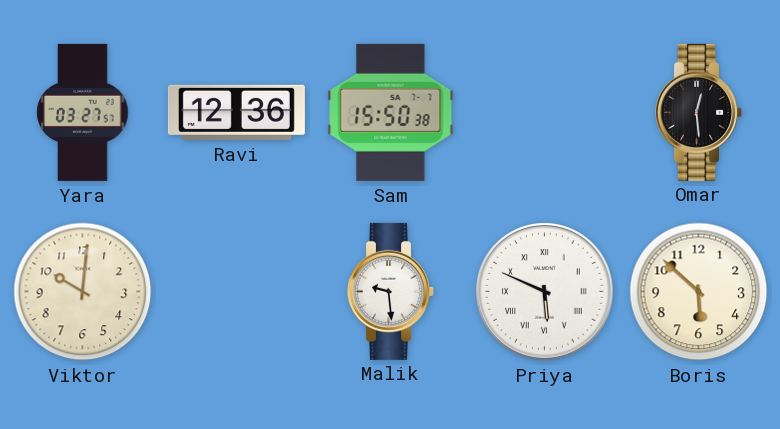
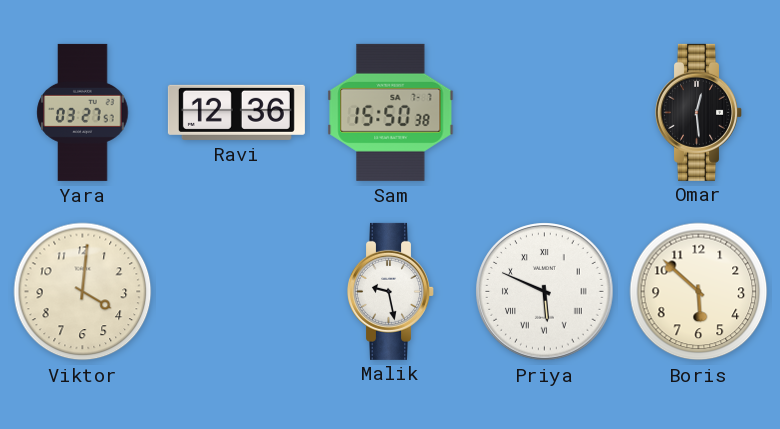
Viktor: 10:01 -> 4:01 (83, 292)
Malik: 9:29 -> 9:28 (391, 291)
